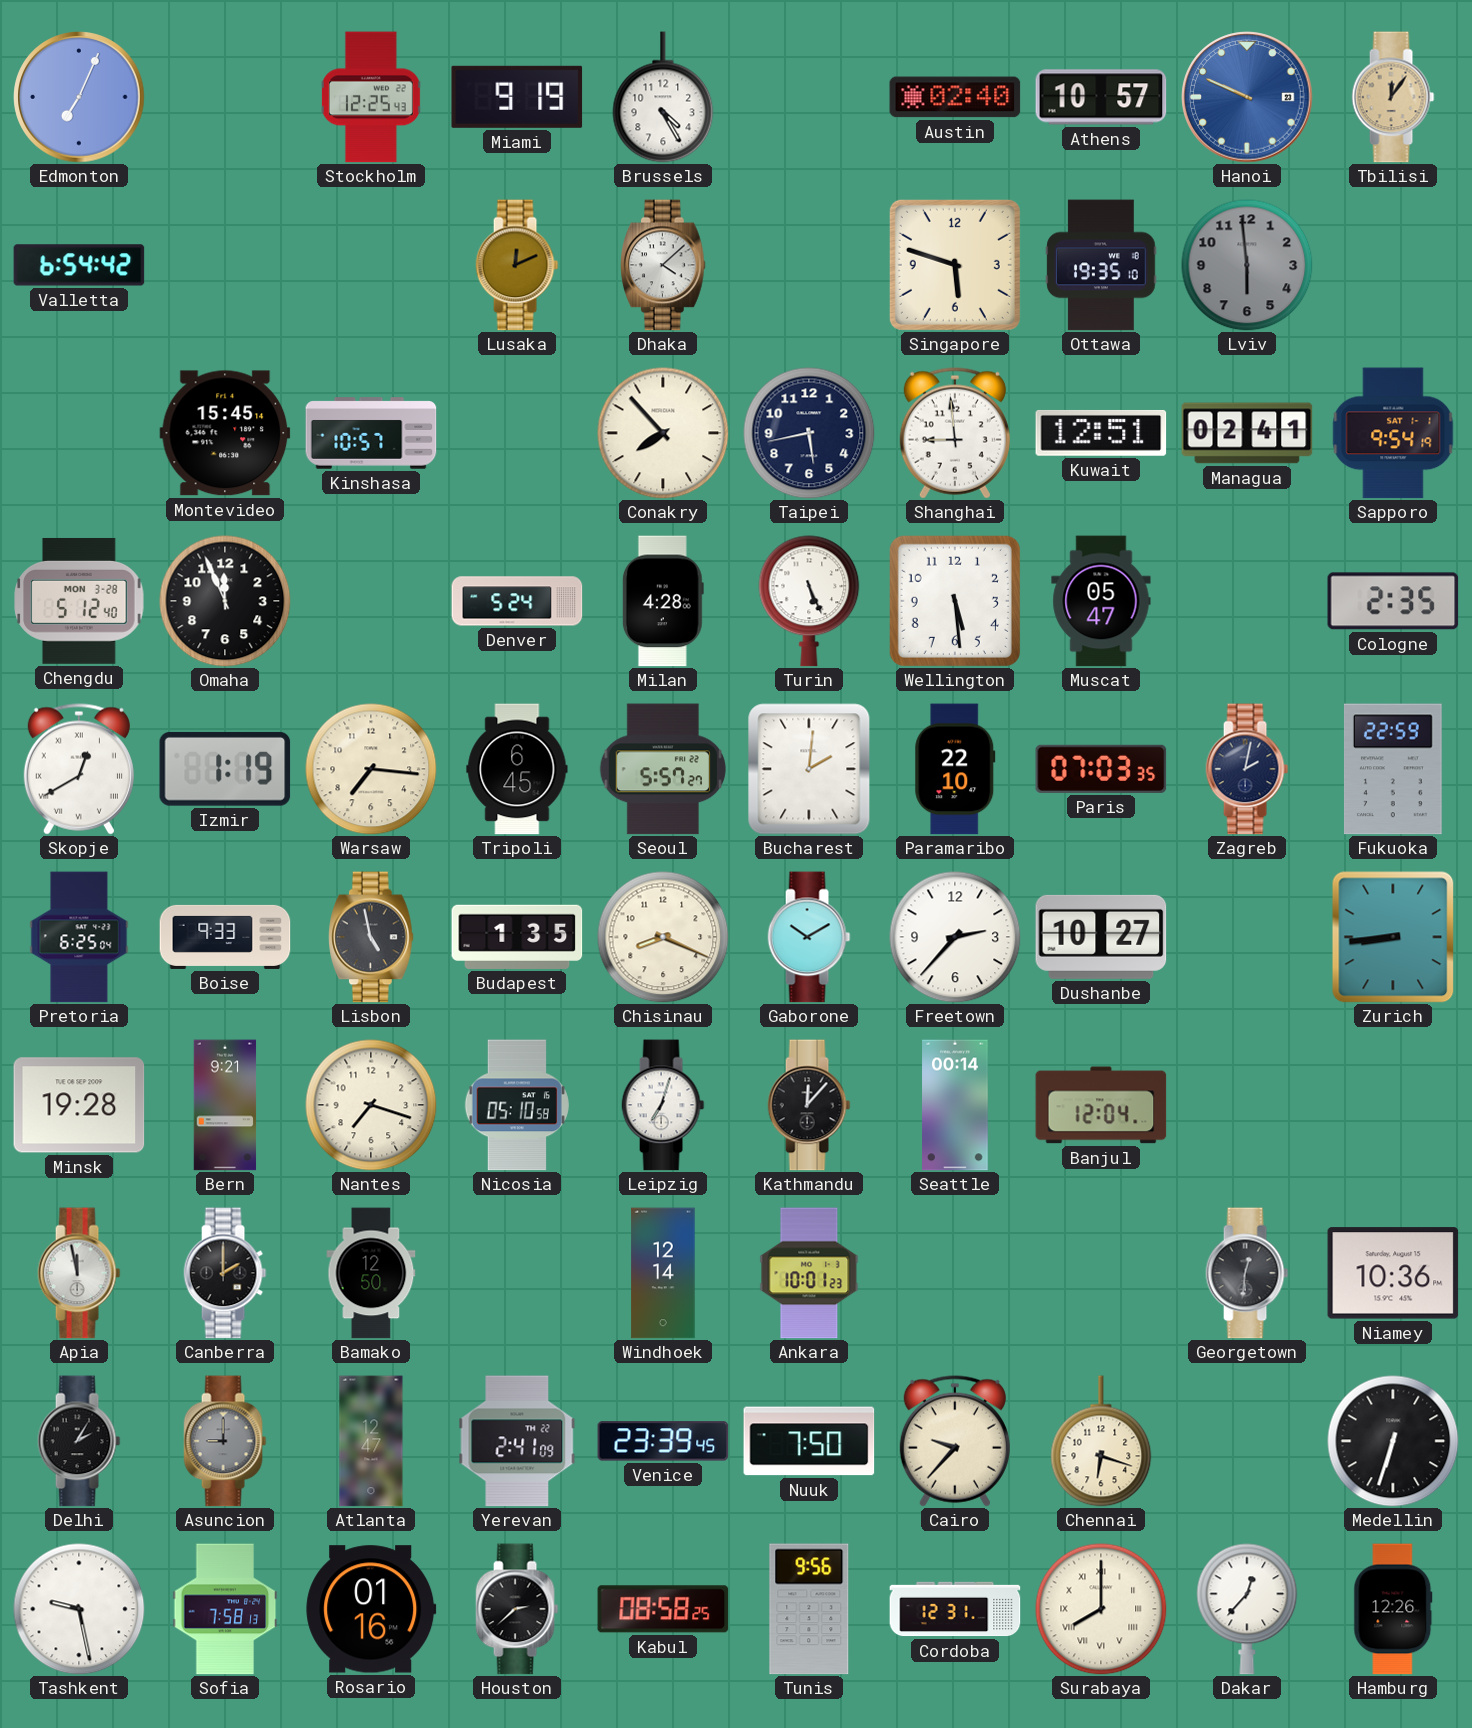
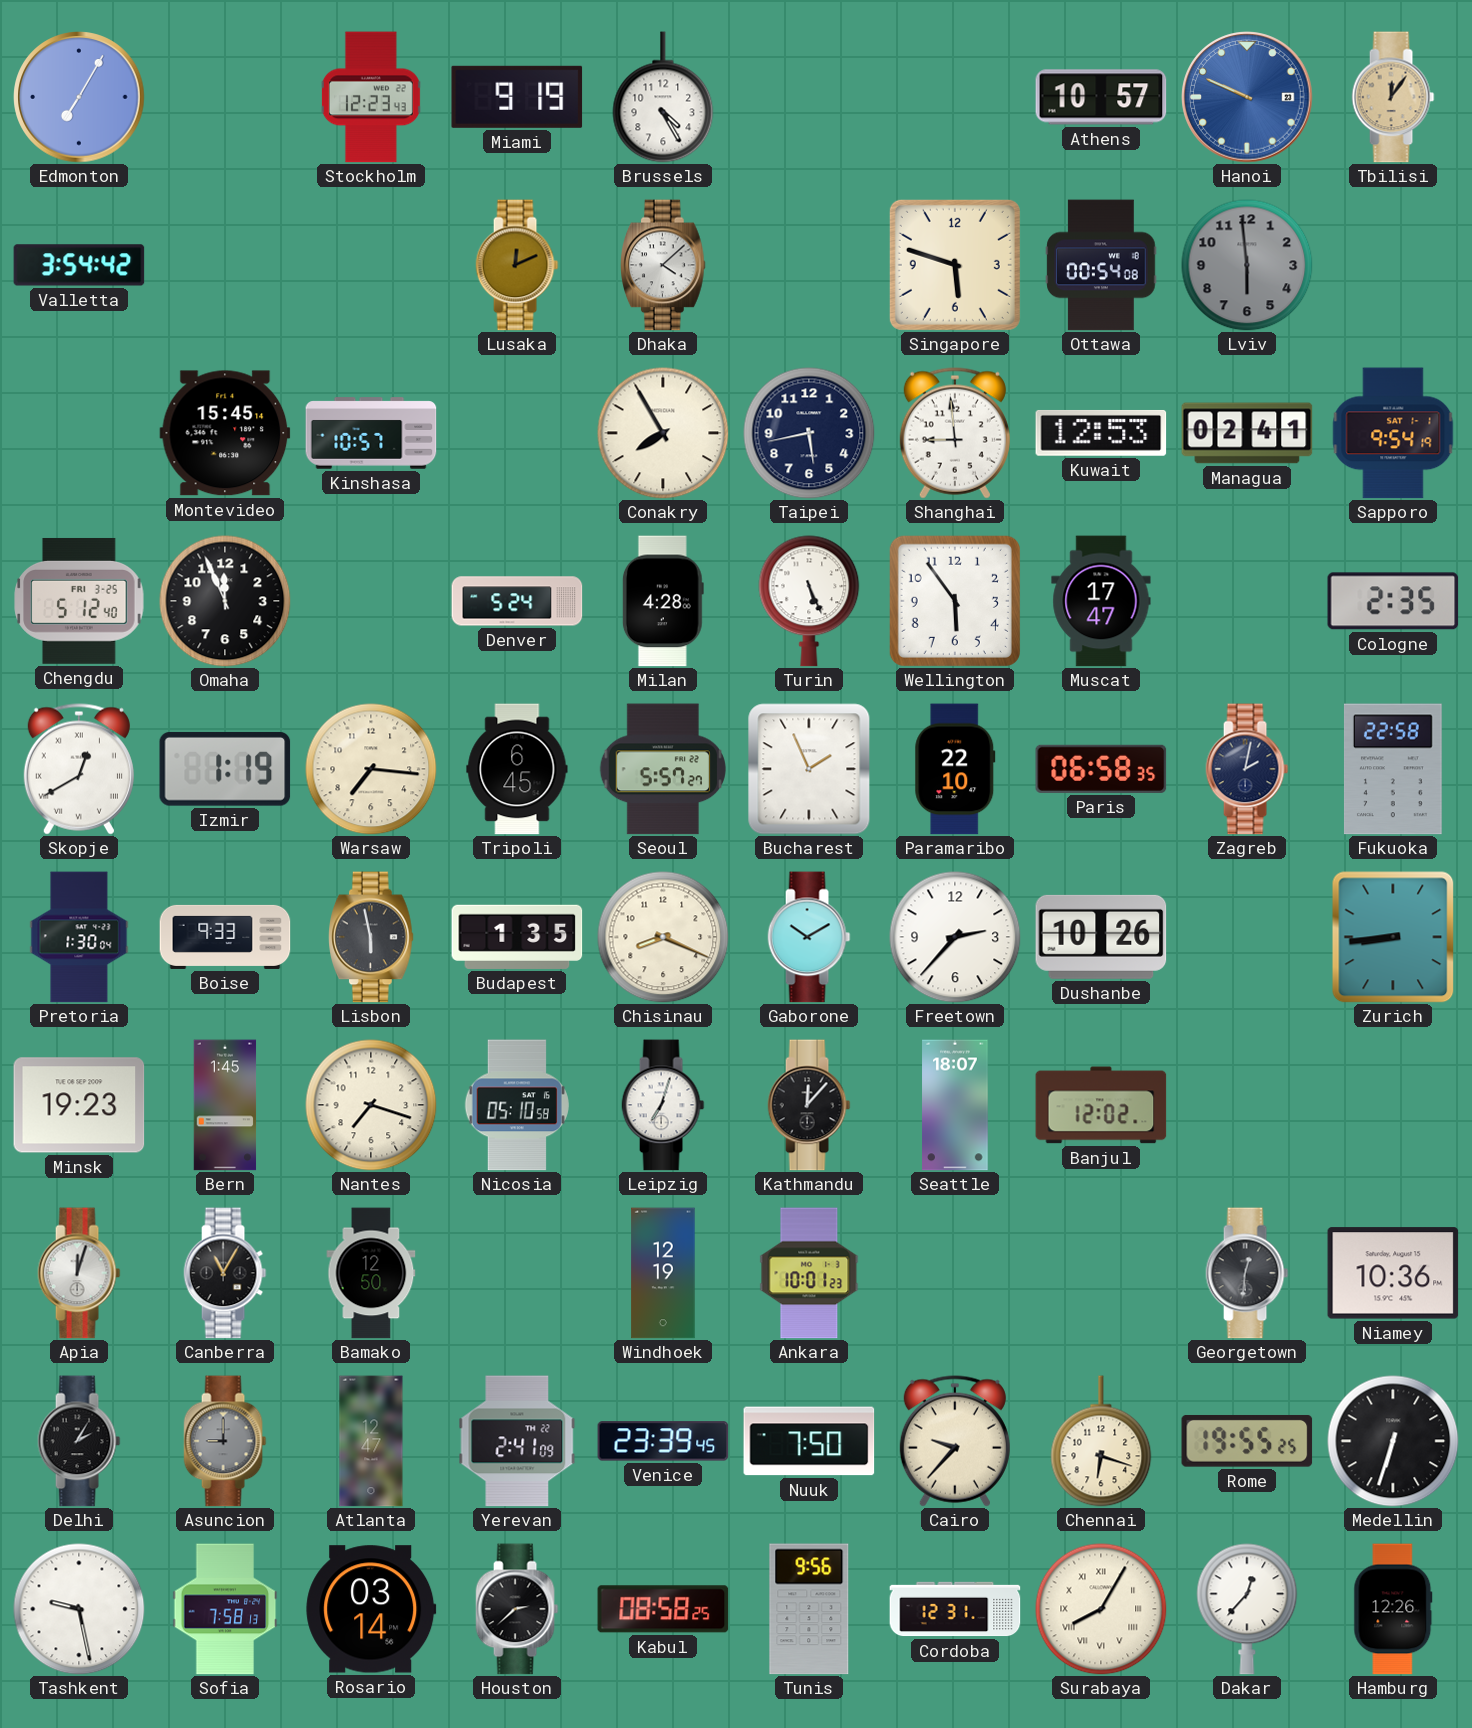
Edmonton: 7:04 -> 7:05 (79, 97)
Stockholm: 12:25 -> 12:23 (371, 97)
Austin: 02:40 -> none (955, 97)
Valletta: 6:54 -> 3:54 (79, 265)
Ottawa: 19:35 -> 00:54 (1101, 265)
Conakry: 7:53 -> 7:55 (663, 433)
Kuwait: 12:51 -> 12:53 (1101, 433)
Chengdu date: MON 3-28 -> FRI 3-25 (79, 601)
Wellington: 5:29 -> 5:54 (955, 601)
Muscat: 05:47 -> 17:47 (1101, 601)
Bucharest: 2:01 -> 1:56 (809, 769)
Paris: 07:03 -> 06:58 (1101, 769)
Fukuoka: 22:59 -> 22:58 (1393, 769)
Pretoria: 6:25 -> 1:30 (79, 937)
Lisbon: 4:58 -> 5:58 (372, 937)
Dushanbe: 10:27 -> 10:26 (1101, 937)
Minsk: 19:28 -> 19:23 (79, 1105)
Bern: 9:21 -> 1:45 (225, 1105)
Seattle: 00:14 -> 18:07 (955, 1105)
Banjul: 12:04 -> 12:02 (1101, 1105)
Apia: 11:58 -> 12:03 (79, 1273)
Canberra: 2:00 -> 11:05 (225, 1273)
Windhoek: 12:14 -> 12:19 (663, 1273)
Rome: none -> 19:55 (1247, 1441)
Rosario: 01:16 -> 03:14 (371, 1609)
Surabaya: 8:00 -> 8:05 (1101, 1609)
